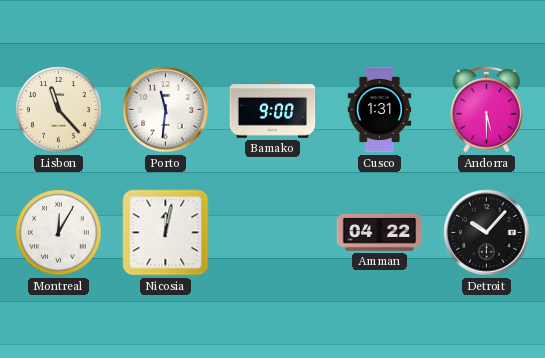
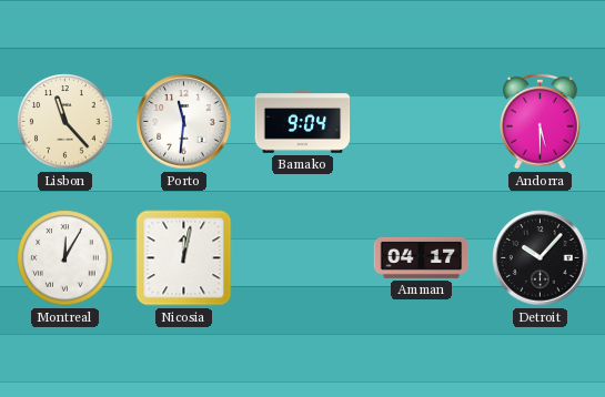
Bamako: 9:00 -> 9:04 (303, 122)
Cusco: 1:31 -> none (380, 110)
Amman: 04:22 -> 04:17 (422, 257)
